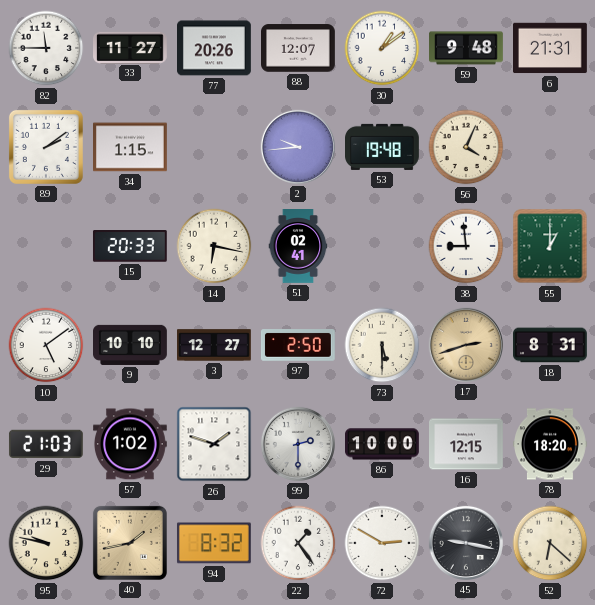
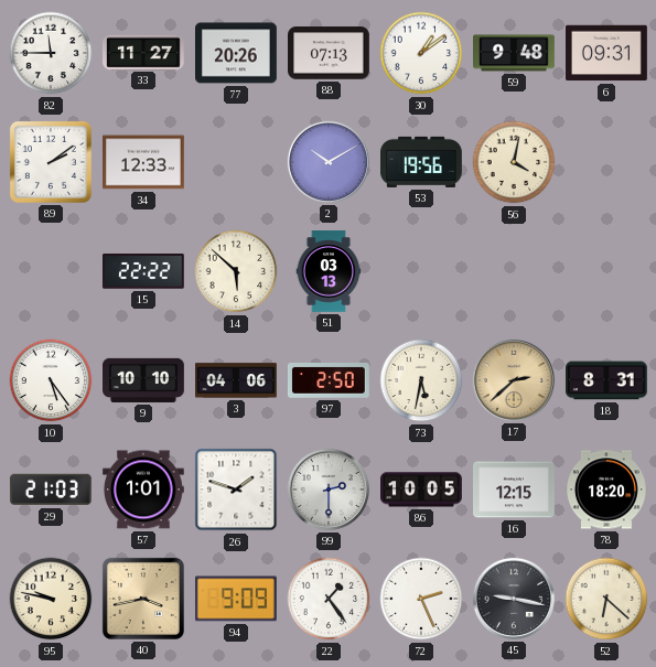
88: 12:07 -> 07:13 (330, 53)
6: 21:31 -> 09:31 (607, 53)
34: 1:15 -> 12:33 (144, 162)
2: 9:44 -> 10:10 (329, 162)
53: 19:48 -> 19:56 (422, 162)
56: 4:04 -> 4:02 (514, 162)
15: 20:33 -> 22:22 (143, 271)
14: 6:17 -> 5:52 (236, 271)
51: 02:41 -> 03:13 (329, 272)
38: 8:59 -> none (466, 246)
55: 1:00 -> none (550, 246)
10: 5:09 -> 5:24 (51, 380)
3: 12:27 -> 04:06 (237, 380)
73: 5:30 -> 5:32 (421, 380)
17: 2:42 -> 2:38 (514, 380)
57: 1:02 -> 1:01 (144, 490)
86: 10:00 -> 10:05 (422, 490)
40: 1:43 -> 3:43 (143, 599)
94: 8:32 -> 9:09 (236, 599)
72: 2:50 -> 2:26 (421, 599)
